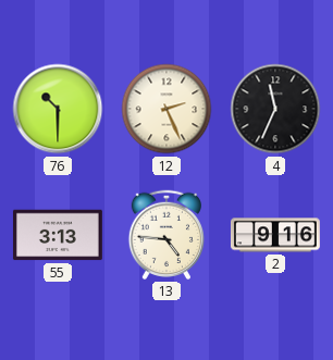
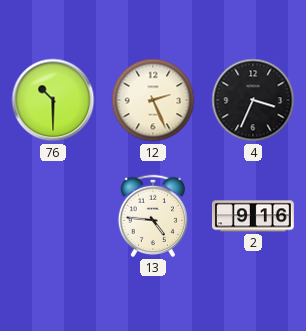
4: 11:34 -> 3:34 (253, 100)
55: 3:13 -> none (58, 235)
